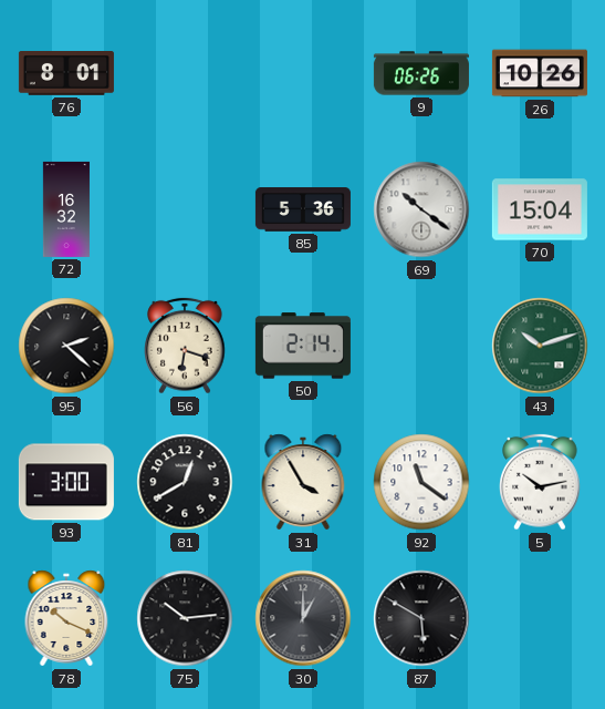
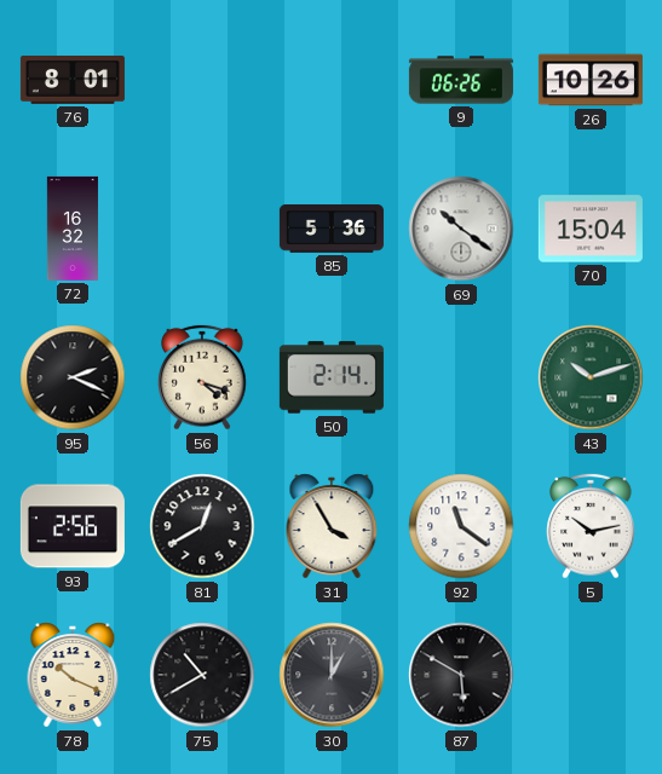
95: 2:22 -> 2:19 (73, 377)
56: 6:18 -> 4:18 (202, 377)
93: 3:00 -> 2:56 (73, 526)
75: 10:14 -> 10:40 (202, 675)
